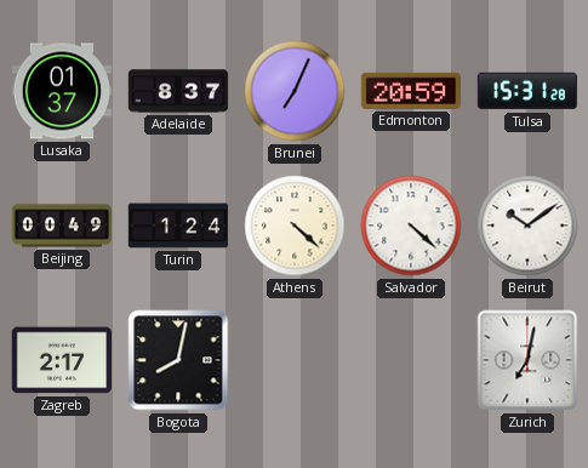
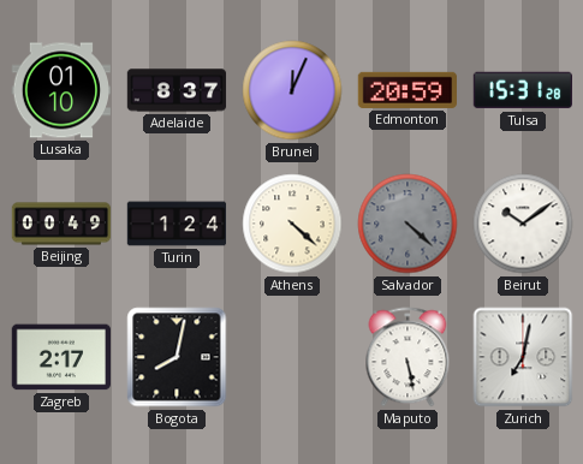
Lusaka: 01:37 -> 01:10 (60, 90)
Brunei: 7:04 -> 12:04 (292, 90)
Salvador dial: white -> grey (407, 224)
Maputo: none -> 5:28 (407, 357)
